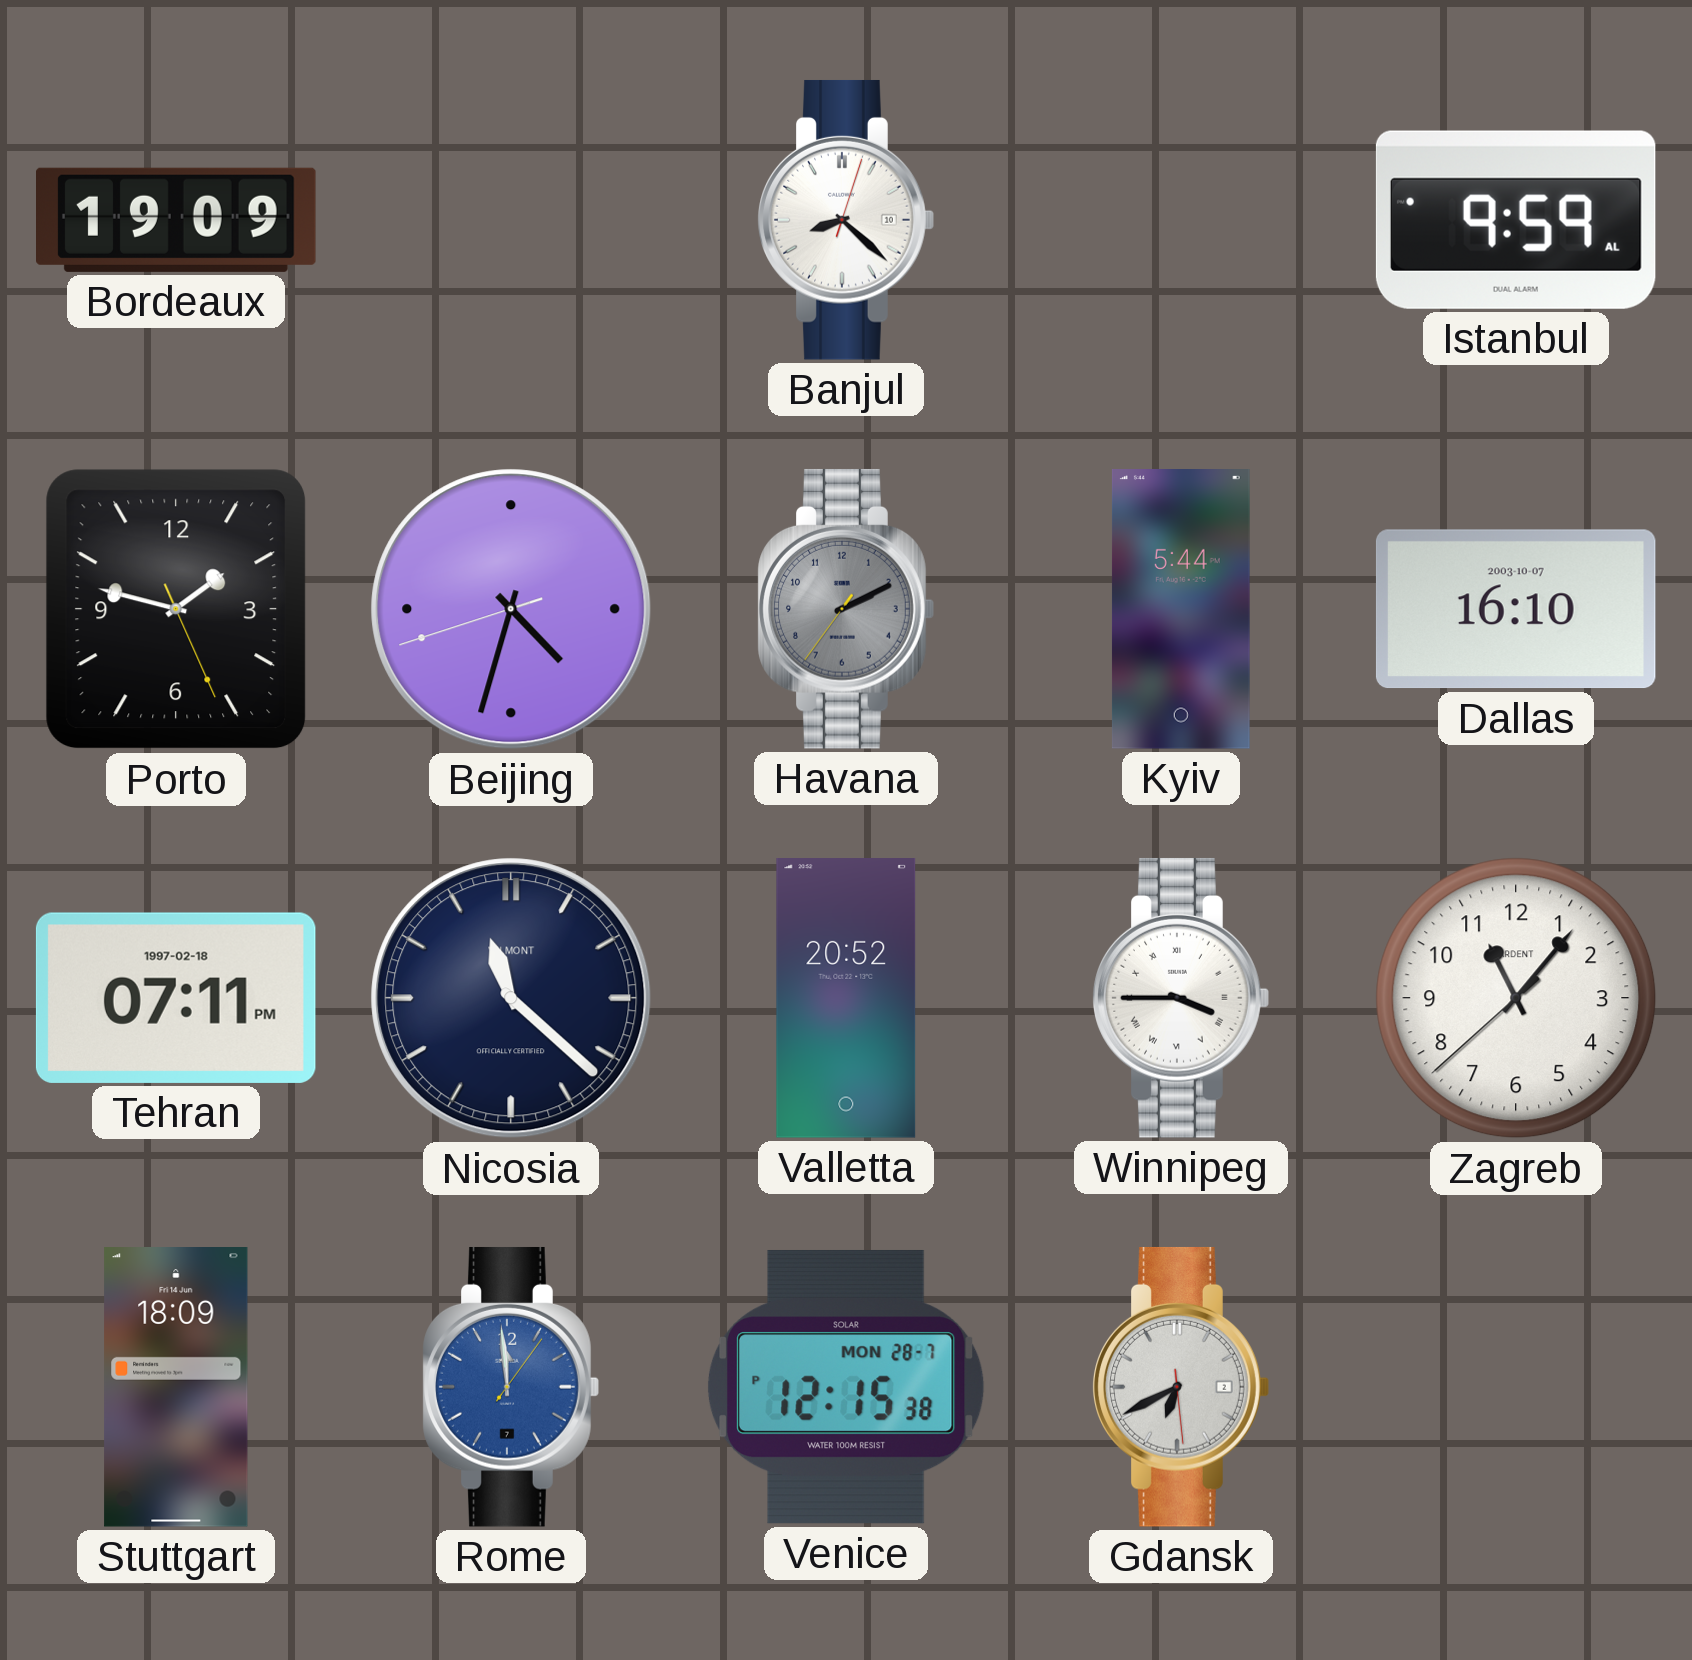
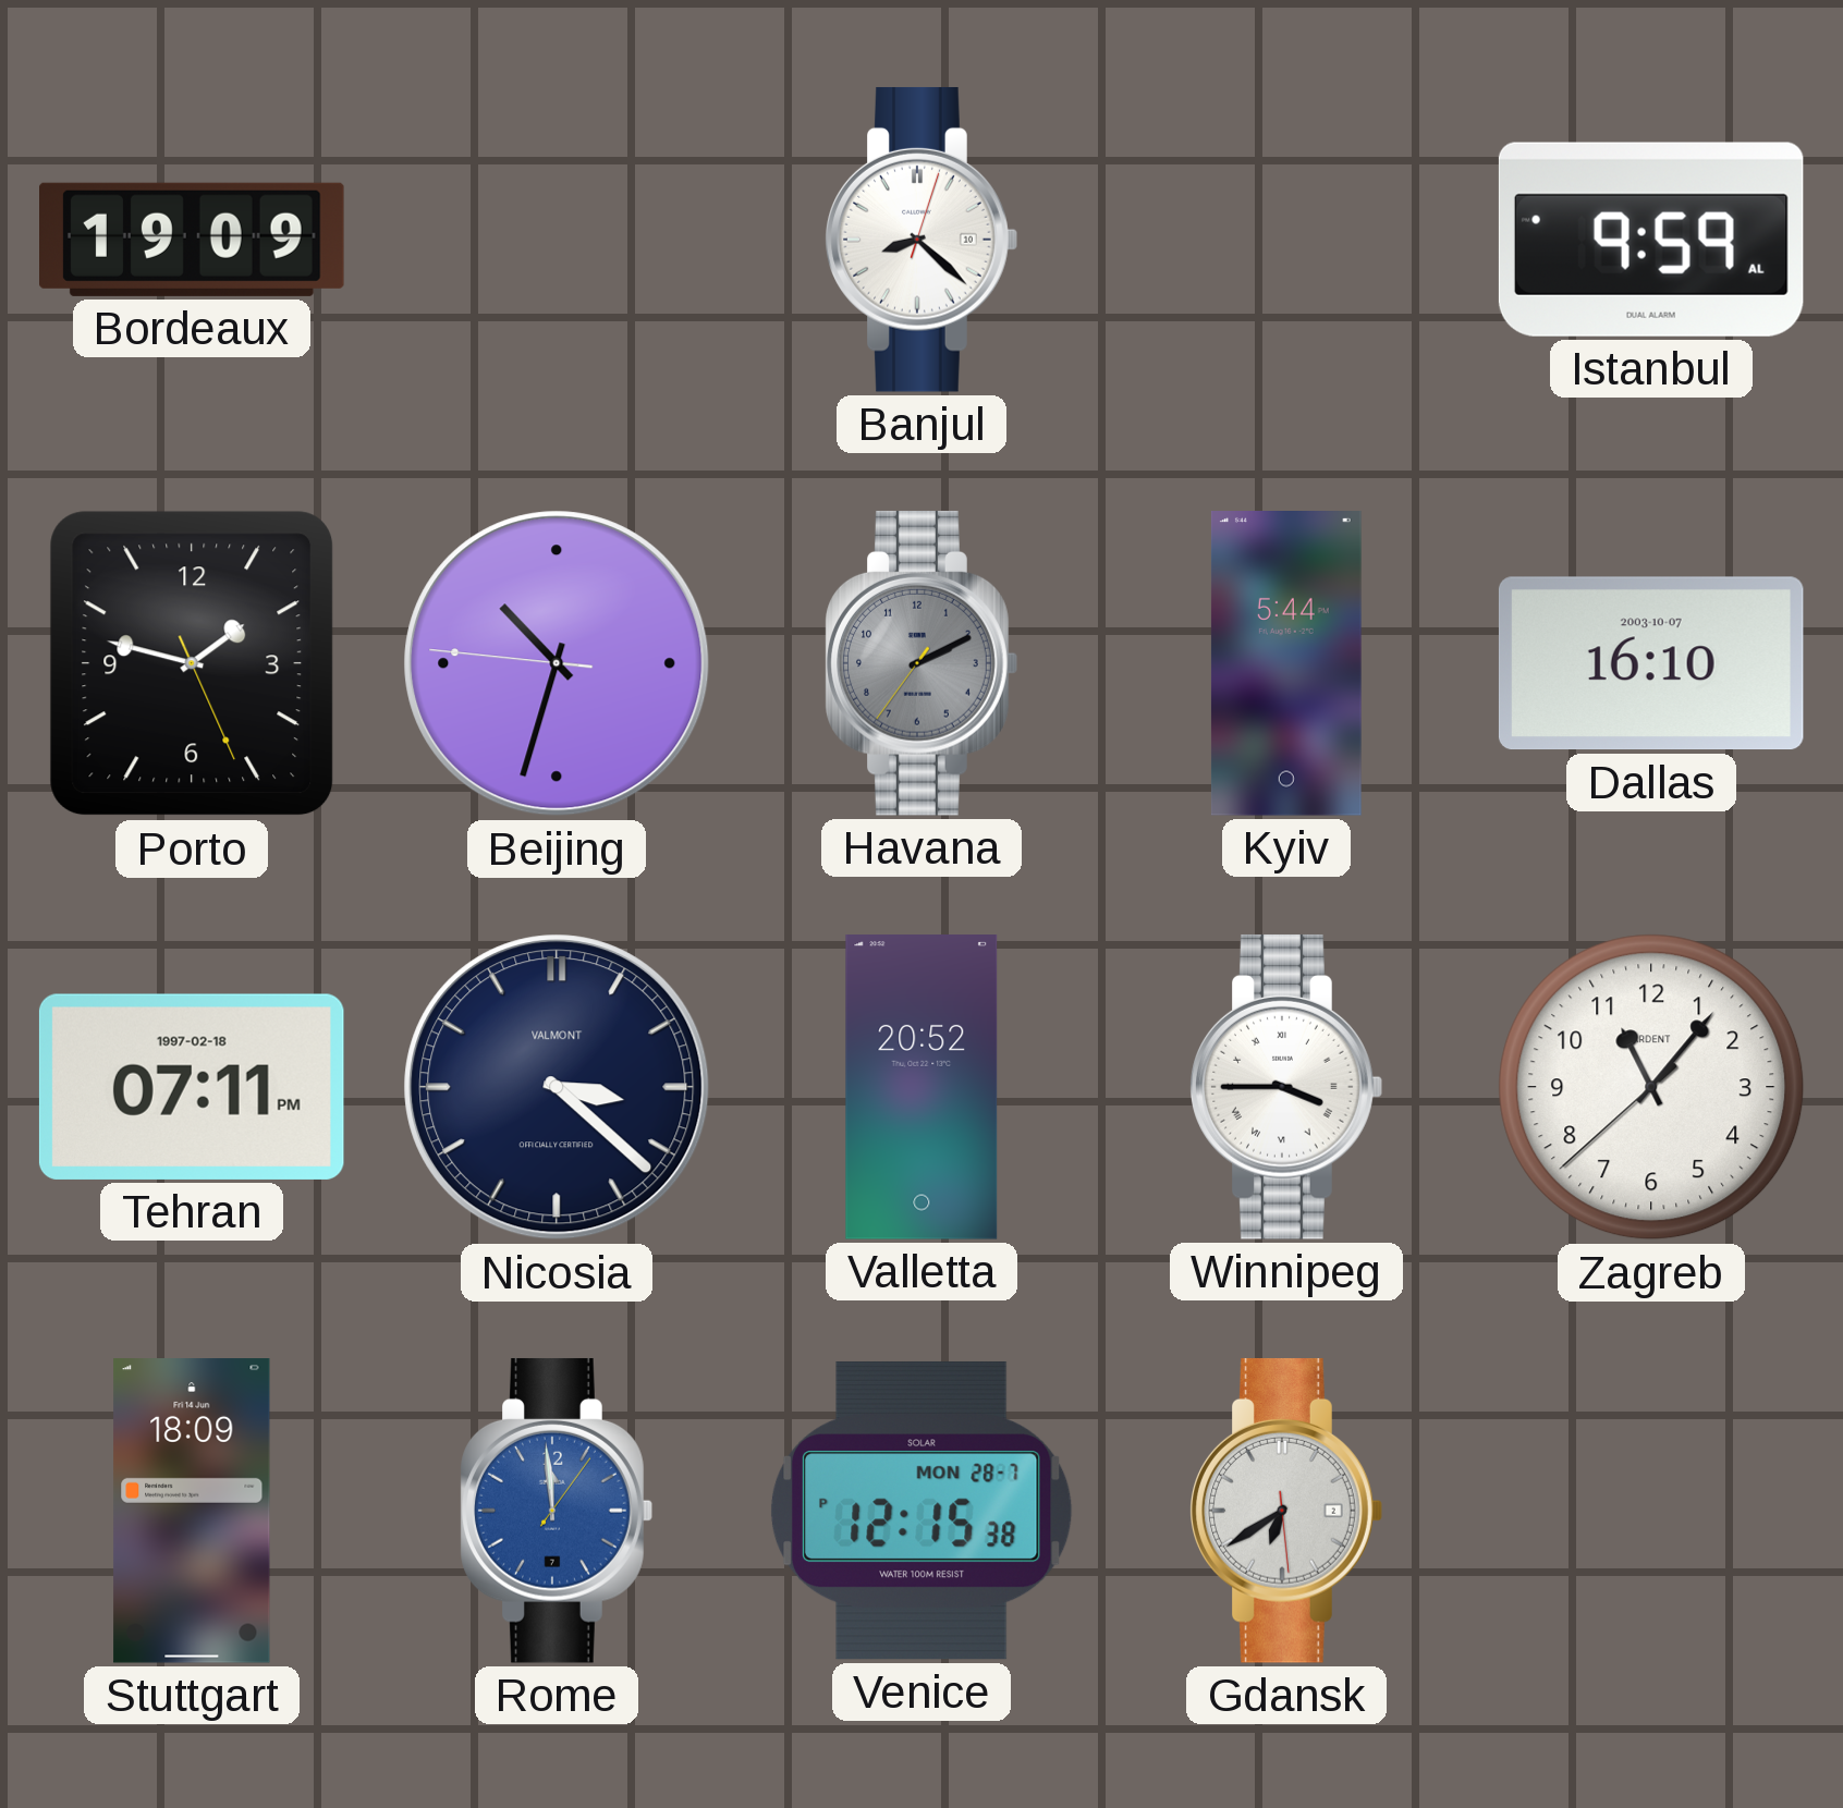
Beijing: 4:32 -> 10:32 (557, 663)
Nicosia: 11:22 -> 3:22 (557, 1087)
Gdansk: 6:40 -> 6:39 (1286, 1511)
